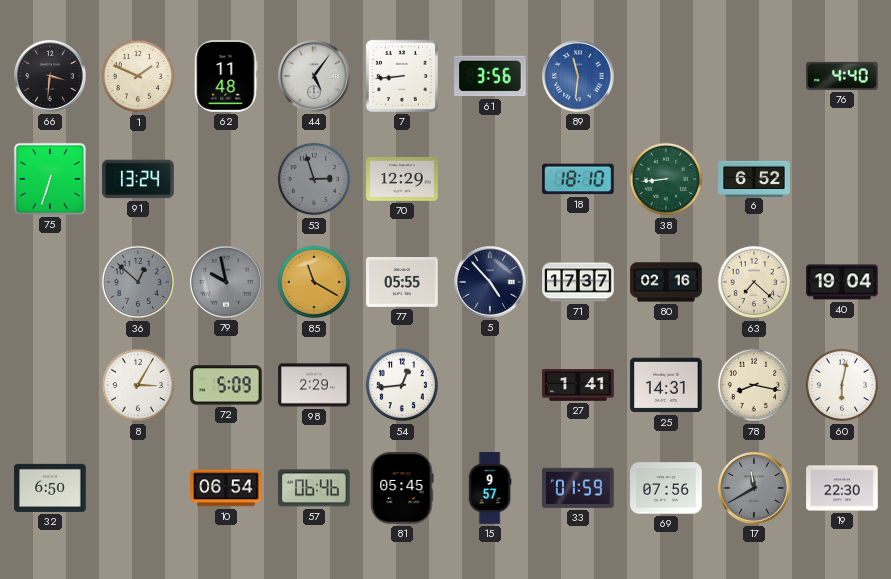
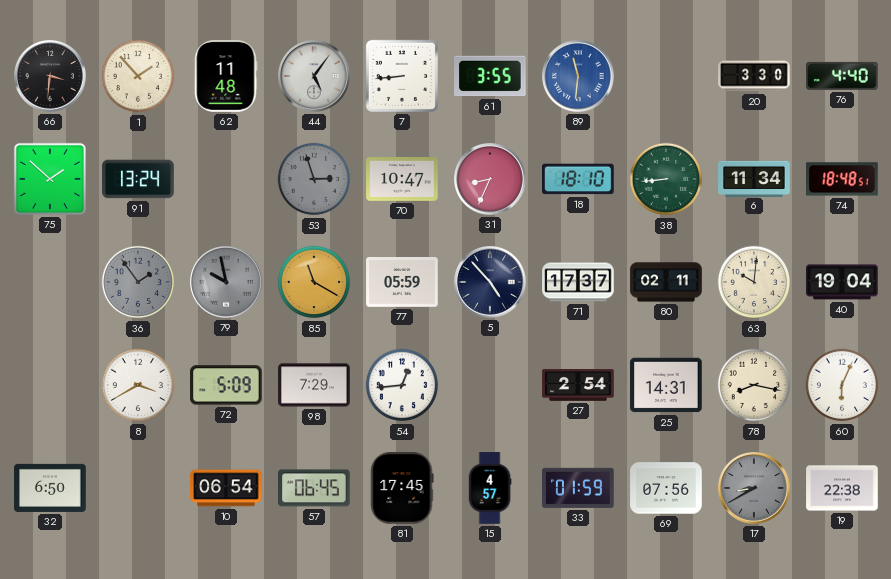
1: 1:49 -> 1:53 (138, 76)
61: 3:56 -> 3:55 (491, 76)
20: none -> 3:30 (754, 76)
75: 6:33 -> 1:52 (50, 179)
70: 12:29 -> 10:47 (402, 180)
31: none -> 8:34 (491, 180)
6: 6:52 -> 11:34 (754, 178)
74: none -> 18:48 (842, 179)
36: 12:52 -> 1:54 (138, 282)
77: 05:55 -> 05:59 (402, 283)
80: 02:16 -> 02:11 (666, 282)
63: 7:22 -> 10:01 (754, 282)
8: 3:05 -> 3:40 (138, 385)
98: 2:29 -> 7:29 (314, 385)
27: 1:41 -> 2:54 (578, 385)
60: 6:02 -> 6:04 (842, 385)
57: 06:46 -> 06:45 (315, 488)
81: 05:45 -> 17:45 (402, 488)
15: 9:57 -> 4:57 (490, 488)
17: 11:40 -> 8:40 (755, 489)
19: 22:30 -> 22:38 (842, 488)
